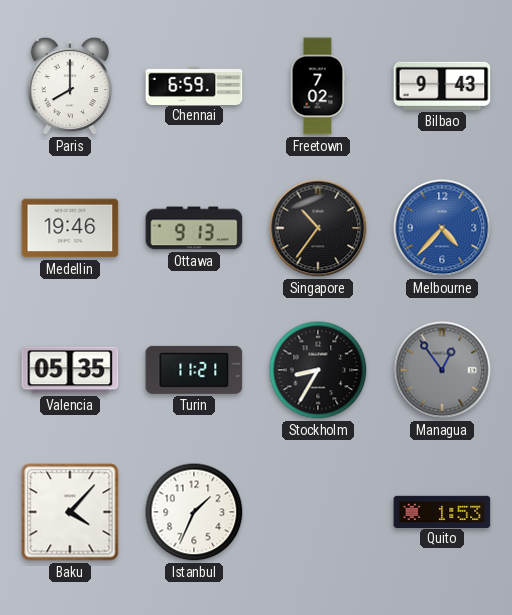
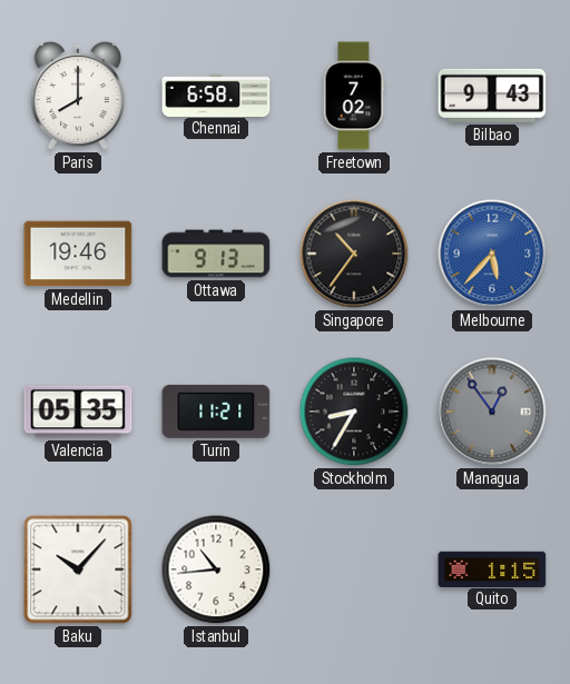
Chennai: 6:59 -> 6:58 (216, 95)
Melbourne: 4:37 -> 5:37 (492, 254)
Baku: 4:07 -> 10:07 (78, 569)
Istanbul: 1:34 -> 10:44 (216, 569)
Quito: 1:53 -> 1:15 (492, 568)
